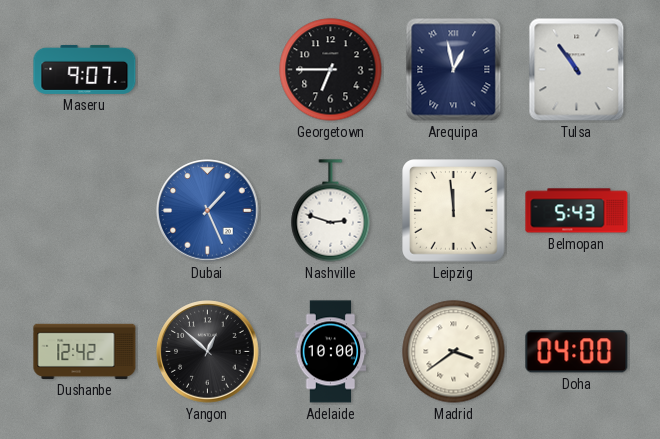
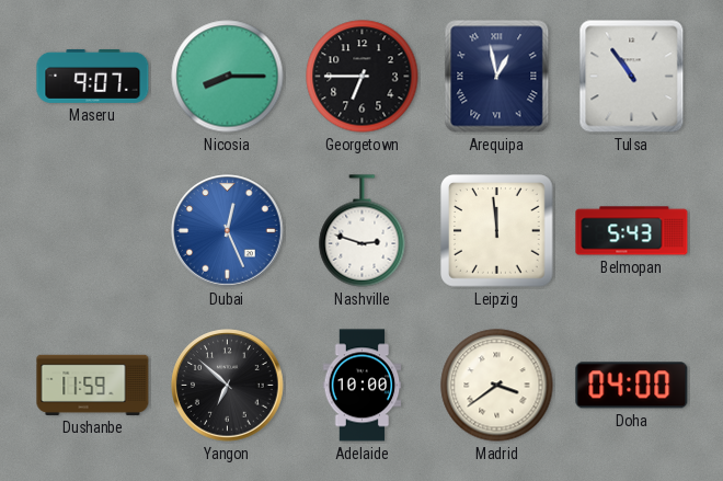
Nicosia: none -> 8:15 (228, 77)
Dubai: 1:26 -> 12:26 (228, 231)
Dushanbe: 12:42 -> 11:59 (93, 385)
Yangon: 12:52 -> 6:52 (228, 386)
